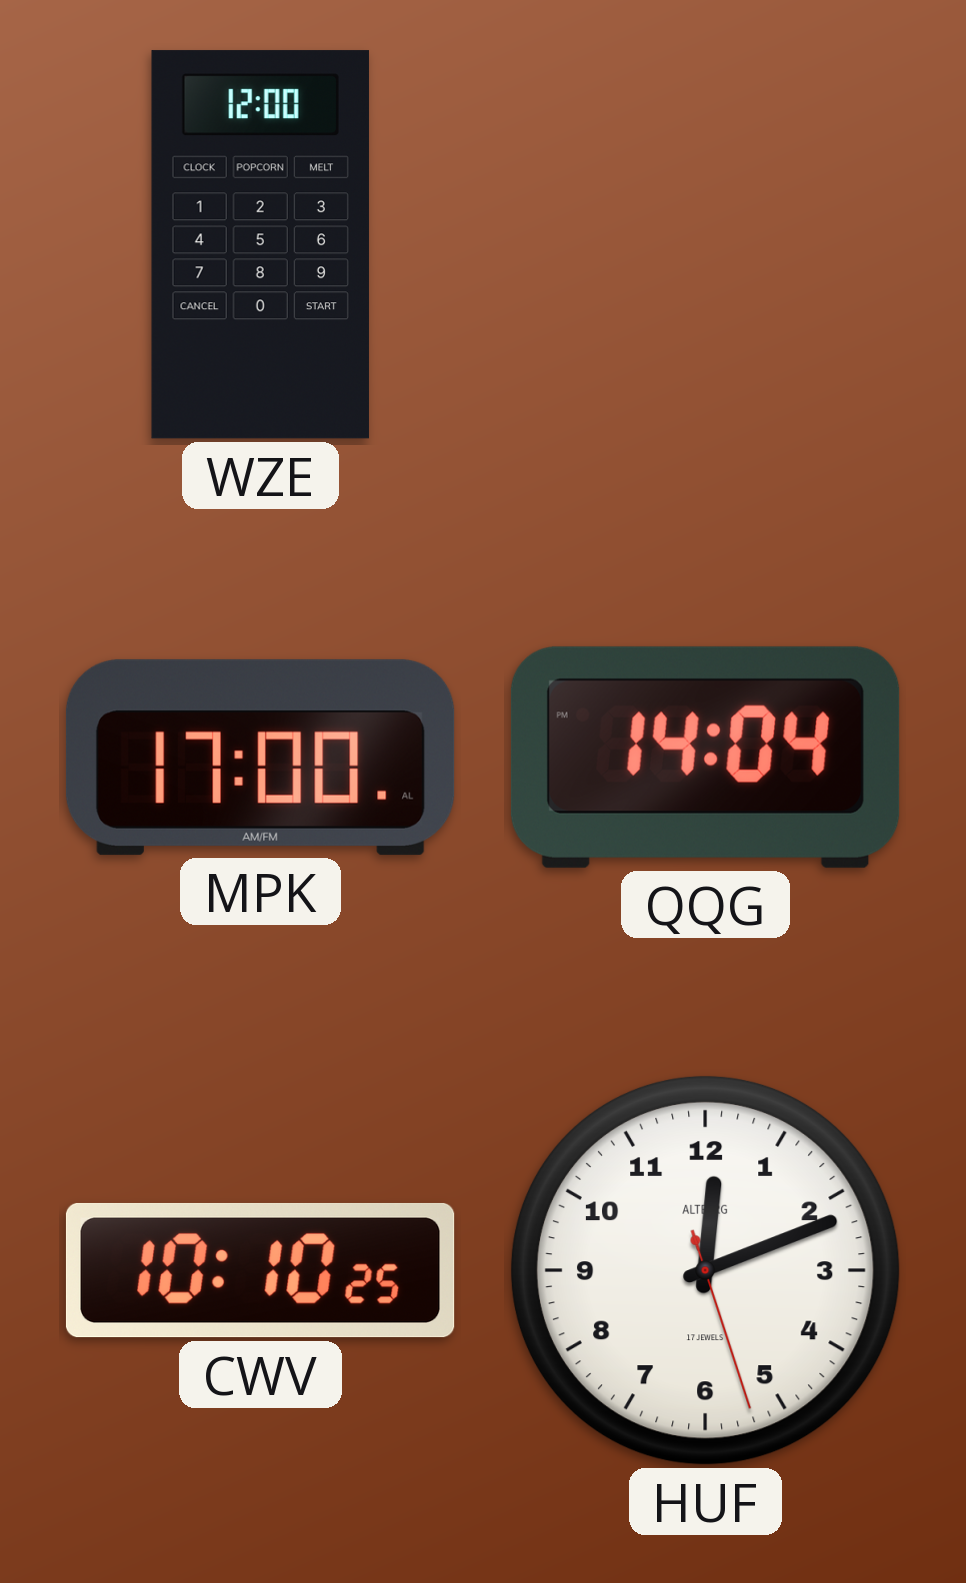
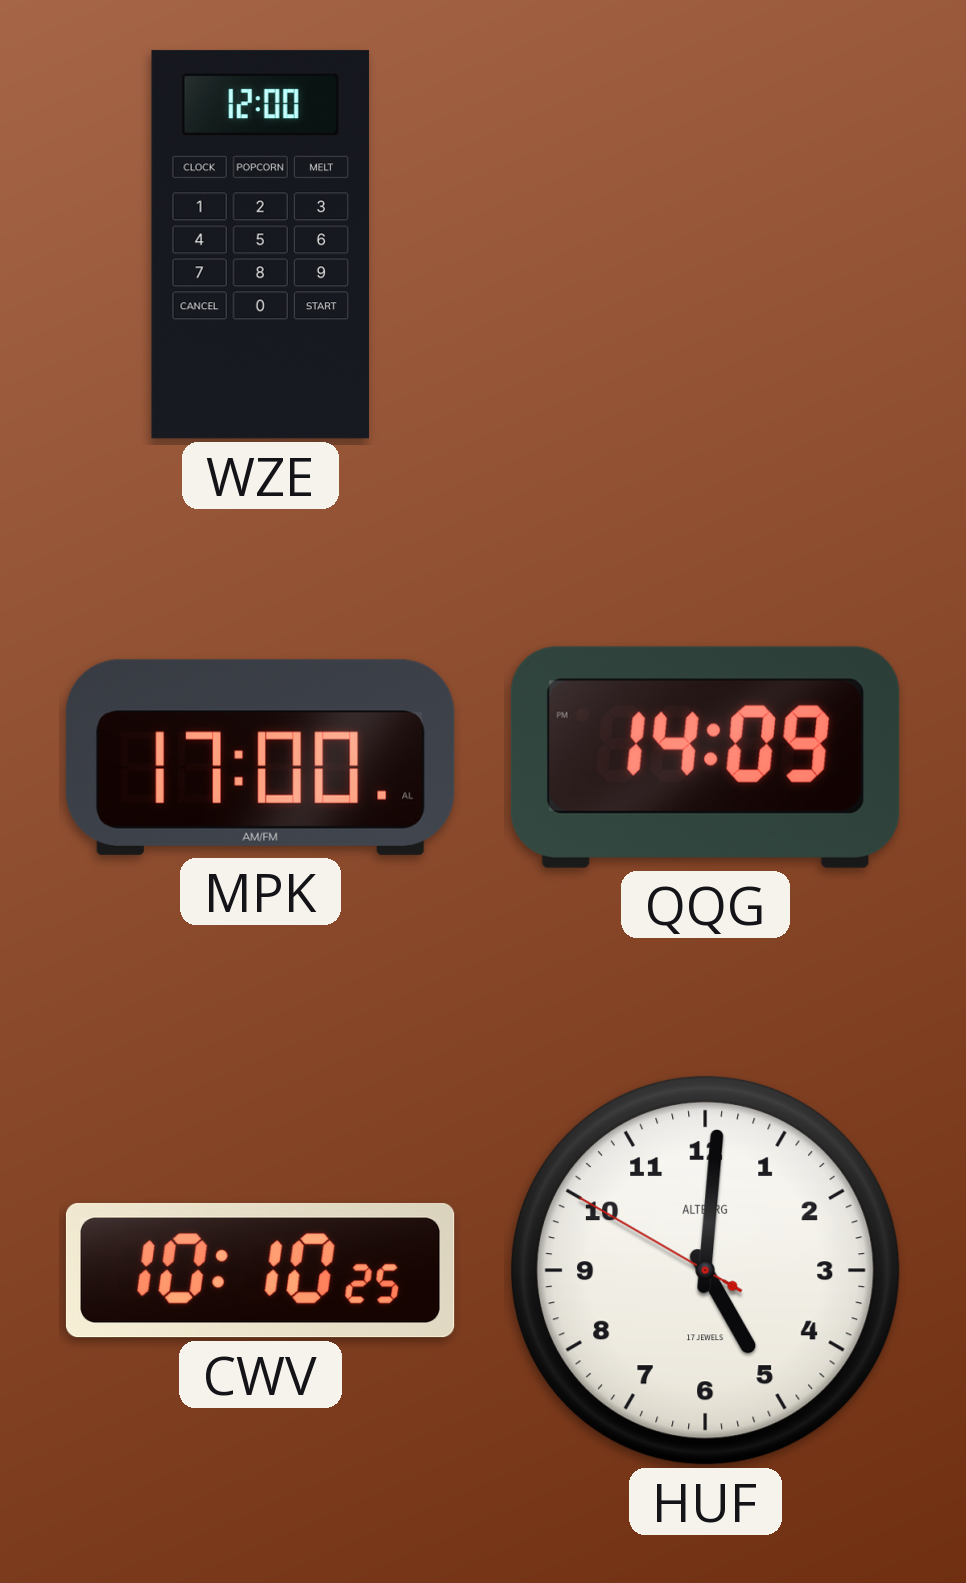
QQG: 14:04 -> 14:09 (705, 757)
HUF: 12:11 -> 5:00 (705, 1270)
